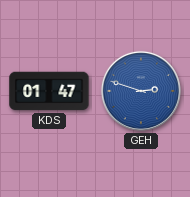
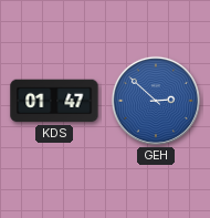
GEH: 2:48 -> 2:52 (156, 101)
